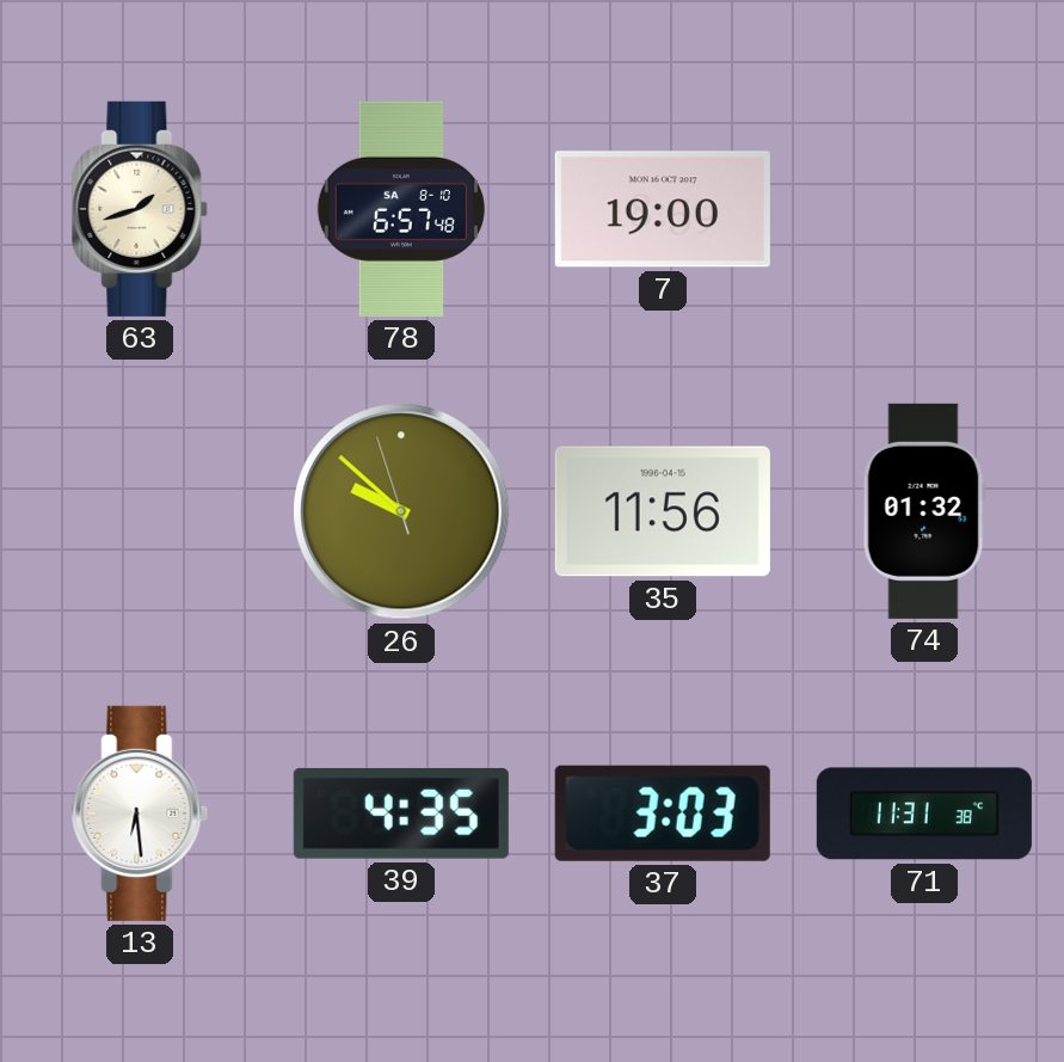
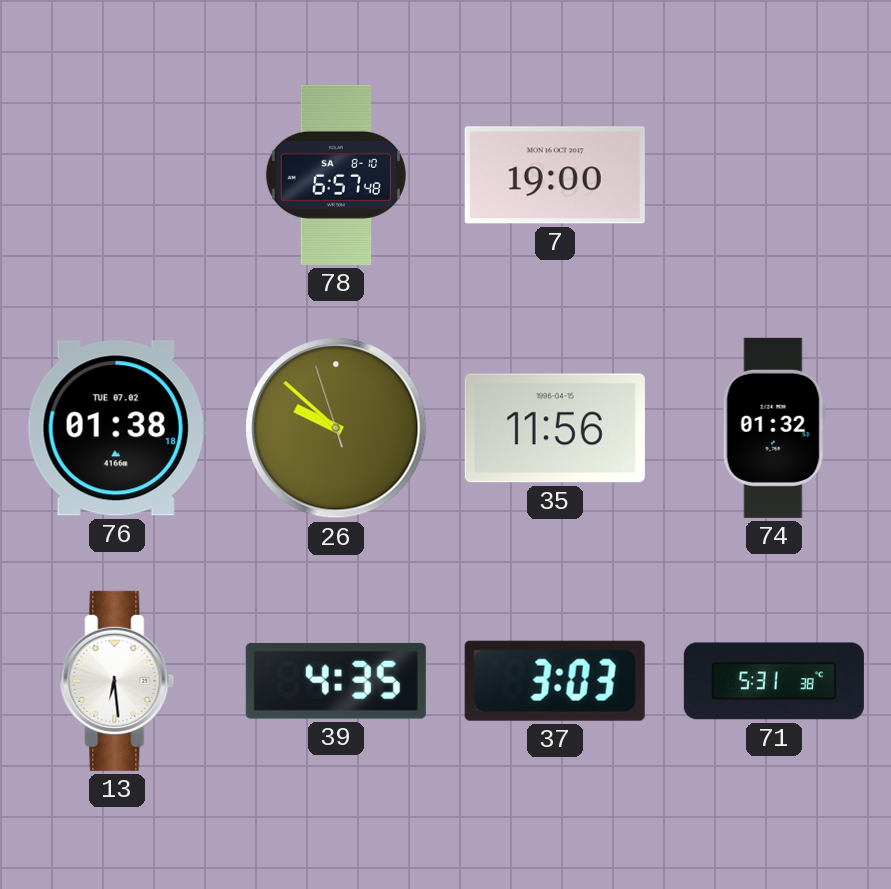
63: 1:42 -> none (140, 209)
76: none -> 01:38 (117, 428)
71: 11:31 -> 5:31 (774, 681)
